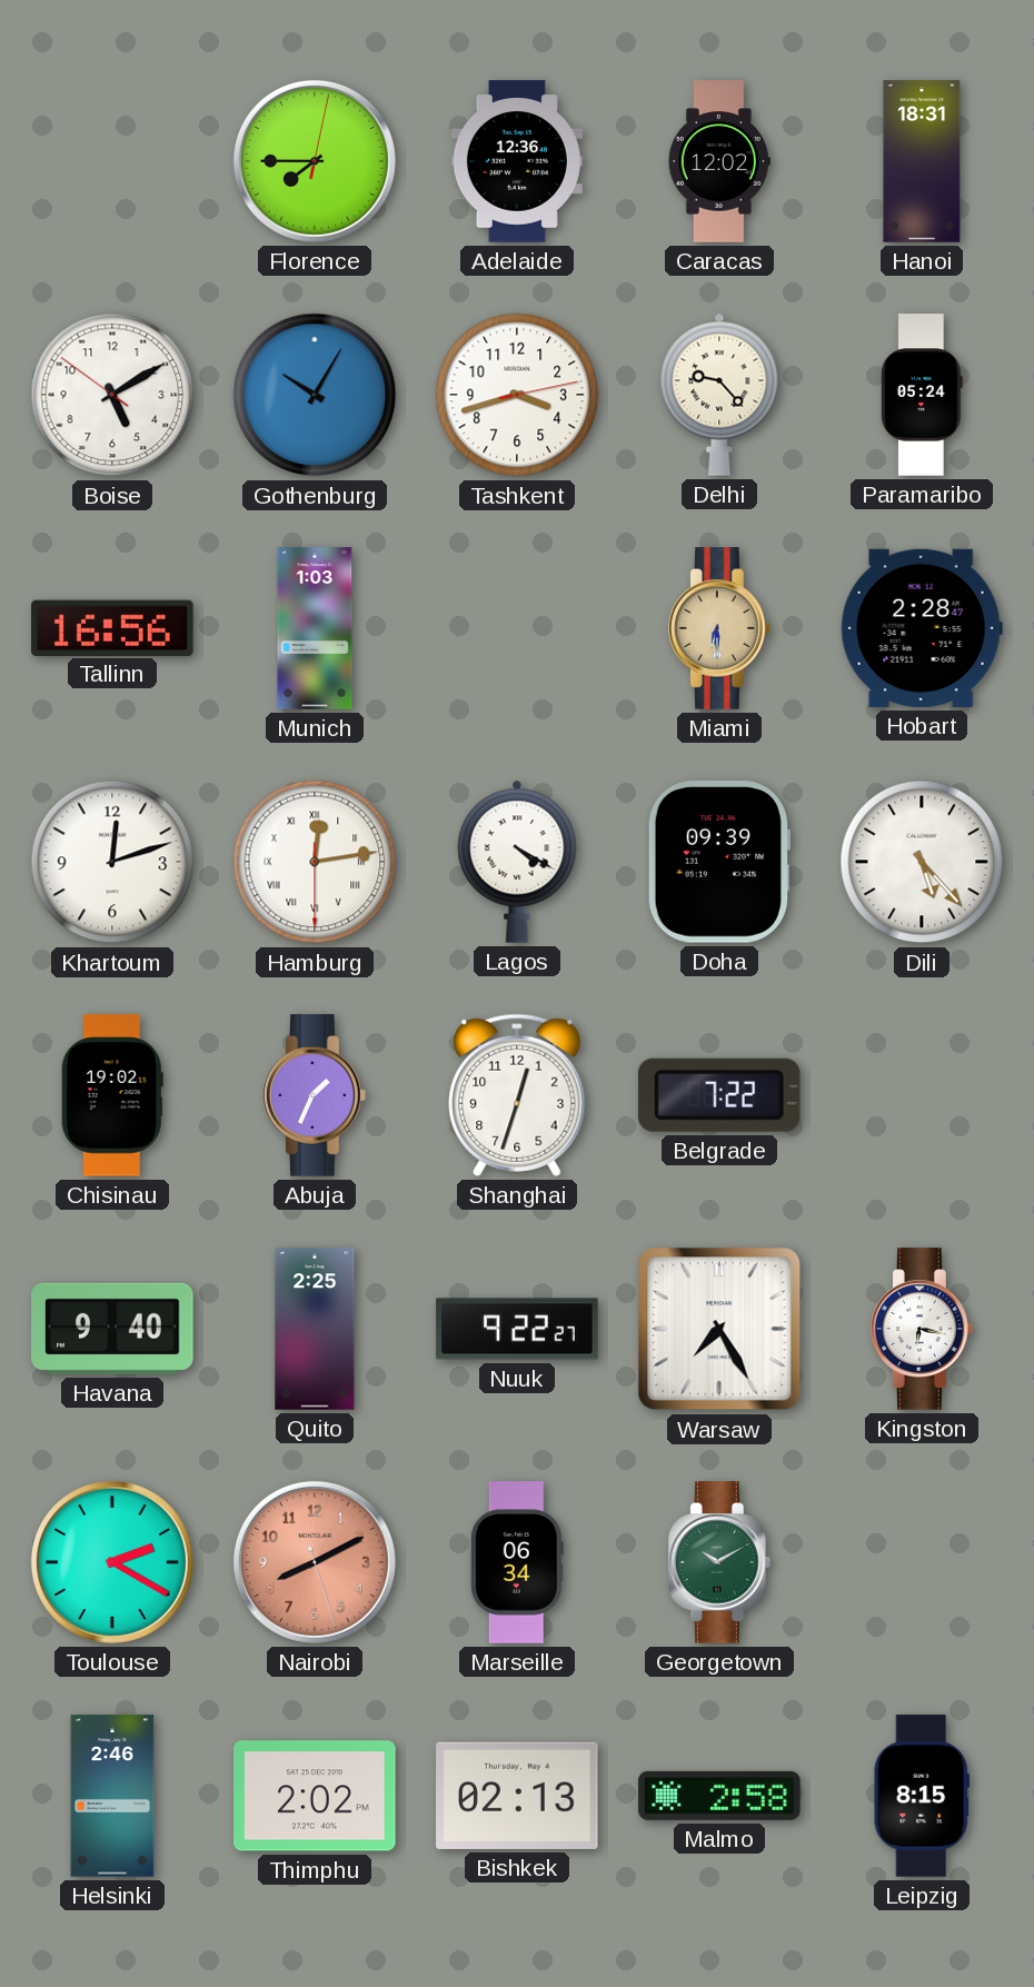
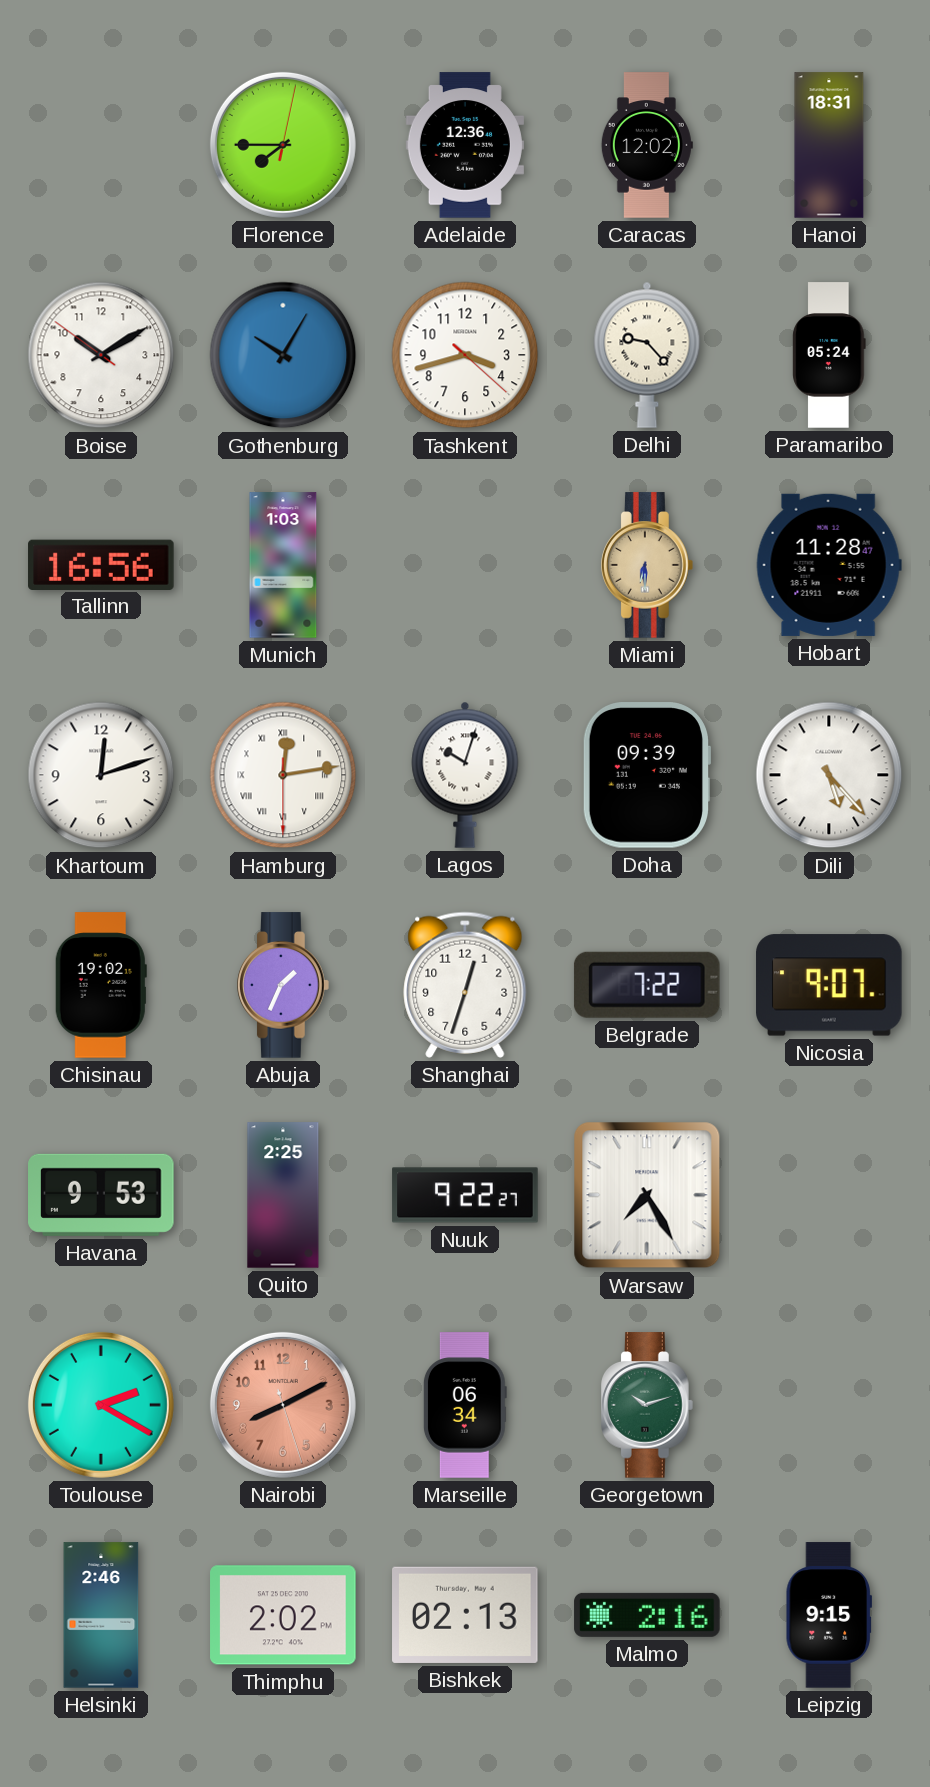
Boise: 5:09 -> 10:09 (101, 355)
Tashkent: 3:42:13 -> 3:42:22 (465, 355)
Hobart: 2:28 -> 11:28 (829, 565)
Lagos: 4:20 -> 10:03 (465, 775)
Nicosia: none -> 9:07 (829, 985)
Havana: 9:40 -> 9:53 (101, 1195)
Kingston: 6:17 -> none (923, 1329)
Georgetown: 10:10 -> 10:12 (648, 1405)
Malmo: 2:58 -> 2:16 (647, 1615)
Leipzig: 8:15 -> 9:15 (828, 1615)
